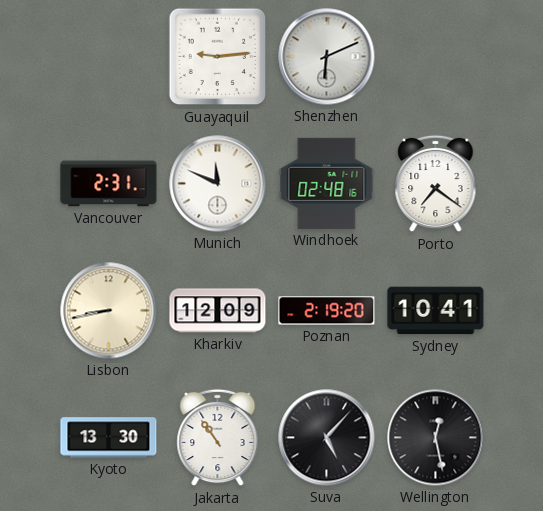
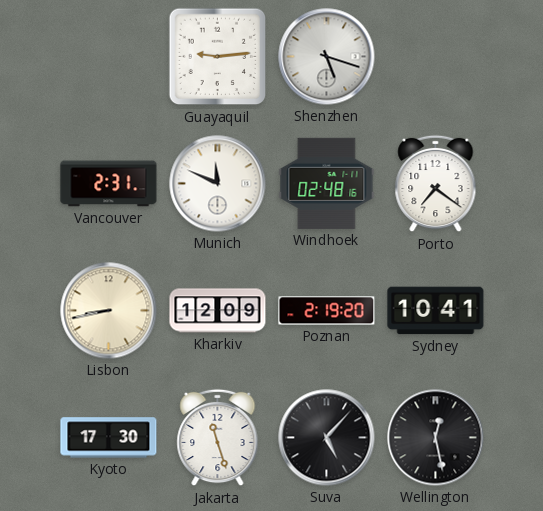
Shenzhen: 6:11 -> 5:18 (327, 57)
Kyoto: 13:30 -> 17:30 (109, 438)
Jakarta: 10:54 -> 11:27 (218, 438)
